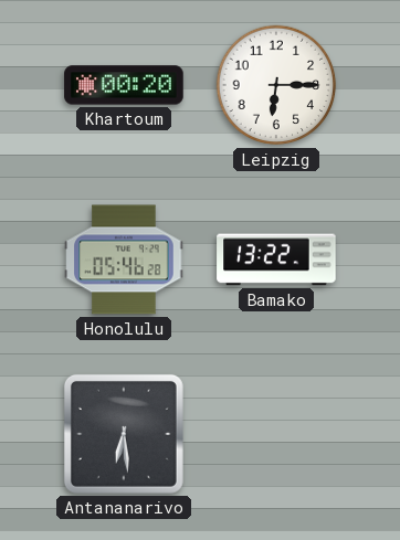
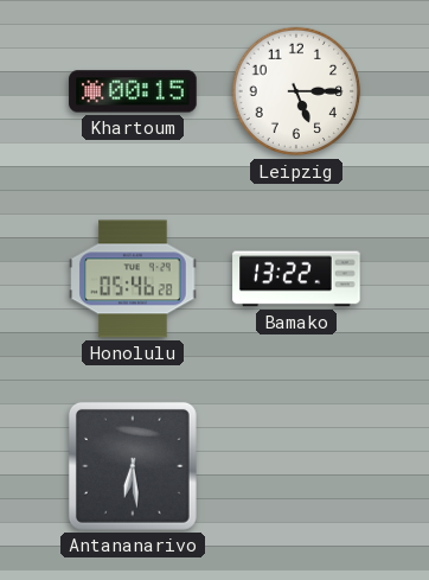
Khartoum: 00:20 -> 00:15 (133, 91)
Leipzig: 6:15 -> 5:15 (296, 91)
